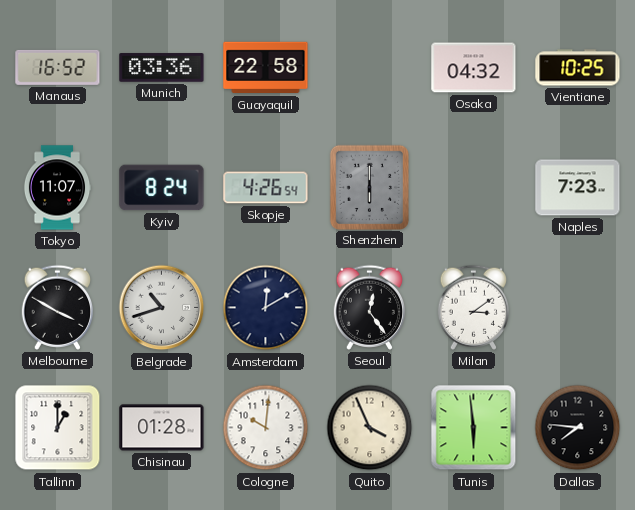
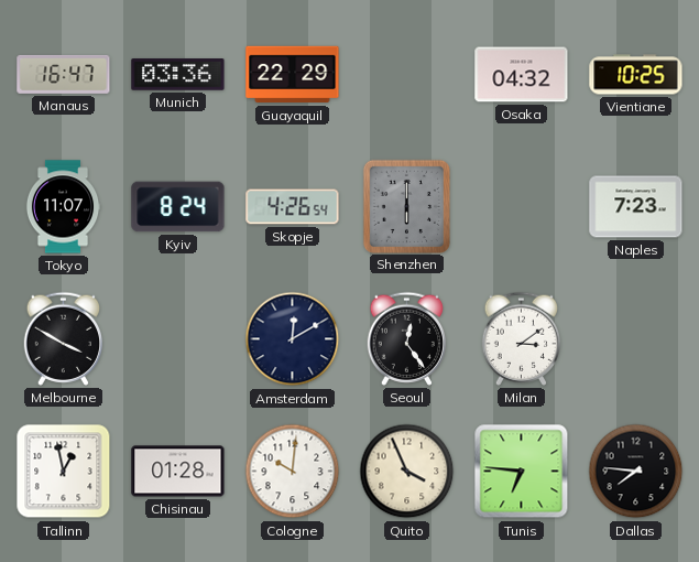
Manaus: 16:52 -> 16:47 (64, 74)
Guayaquil: 22:58 -> 22:29 (293, 75)
Belgrade: 10:42 -> none (162, 308)
Tallinn: 1:00 -> 12:58 (64, 472)
Tunis: 5:59 -> 6:46 (522, 472)
